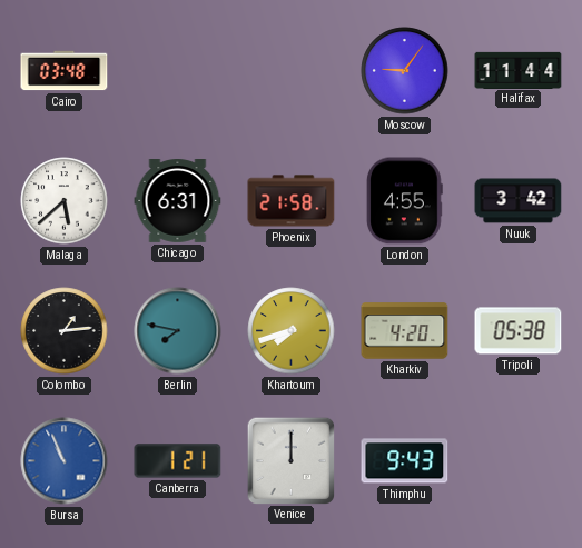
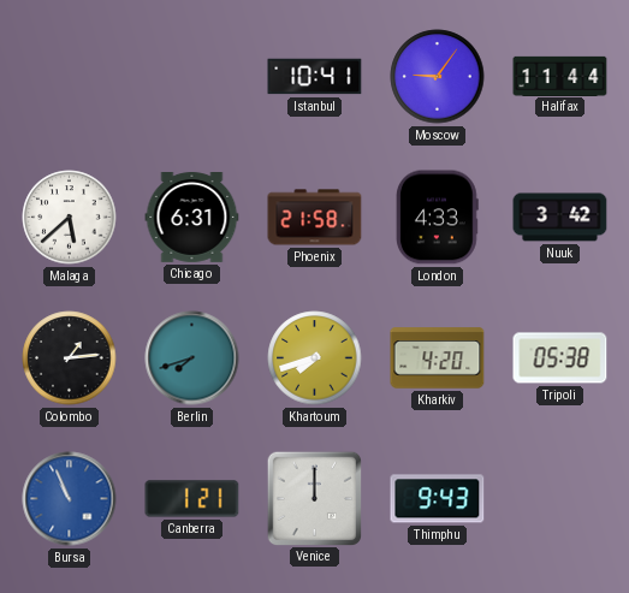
Cairo: 03:48 -> none (65, 71)
Istanbul: none -> 10:41 (315, 77)
London: 4:55 -> 4:33 (437, 218)
Berlin: 7:47 -> 7:42 (192, 358)
